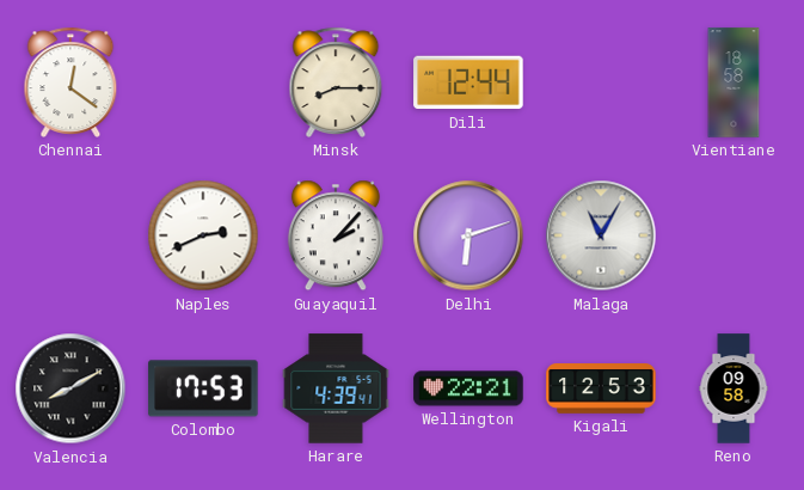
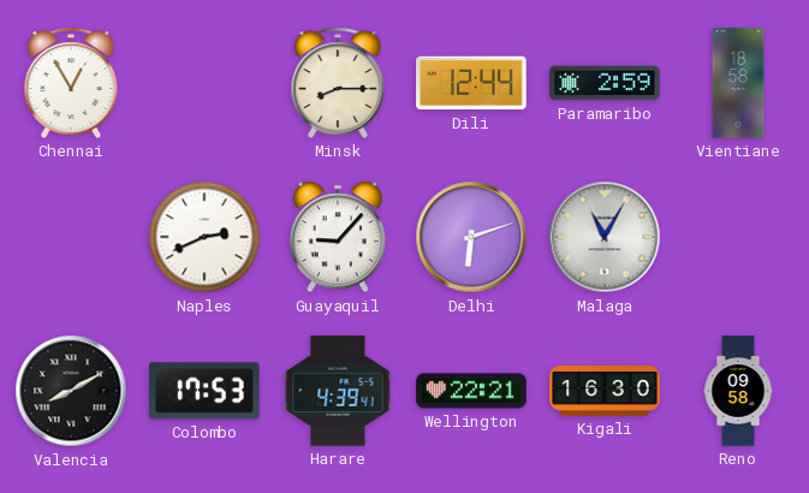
Chennai: 12:21 -> 12:55 (71, 83)
Paramaribo: none -> 2:59 (605, 83)
Guayaquil: 2:07 -> 9:07 (338, 237)
Kigali: 12:53 -> 16:30 (605, 392)
